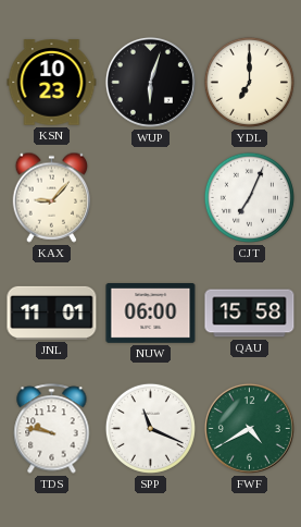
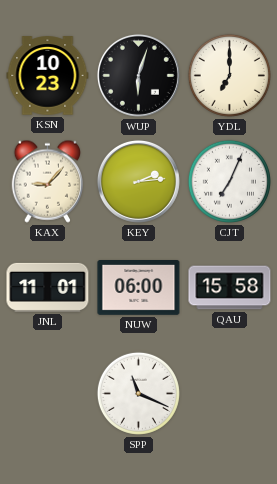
KEY: none -> 2:14 (138, 181)
TDS: 9:47 -> none (52, 429)
FWF: 4:40 -> none (249, 428)
